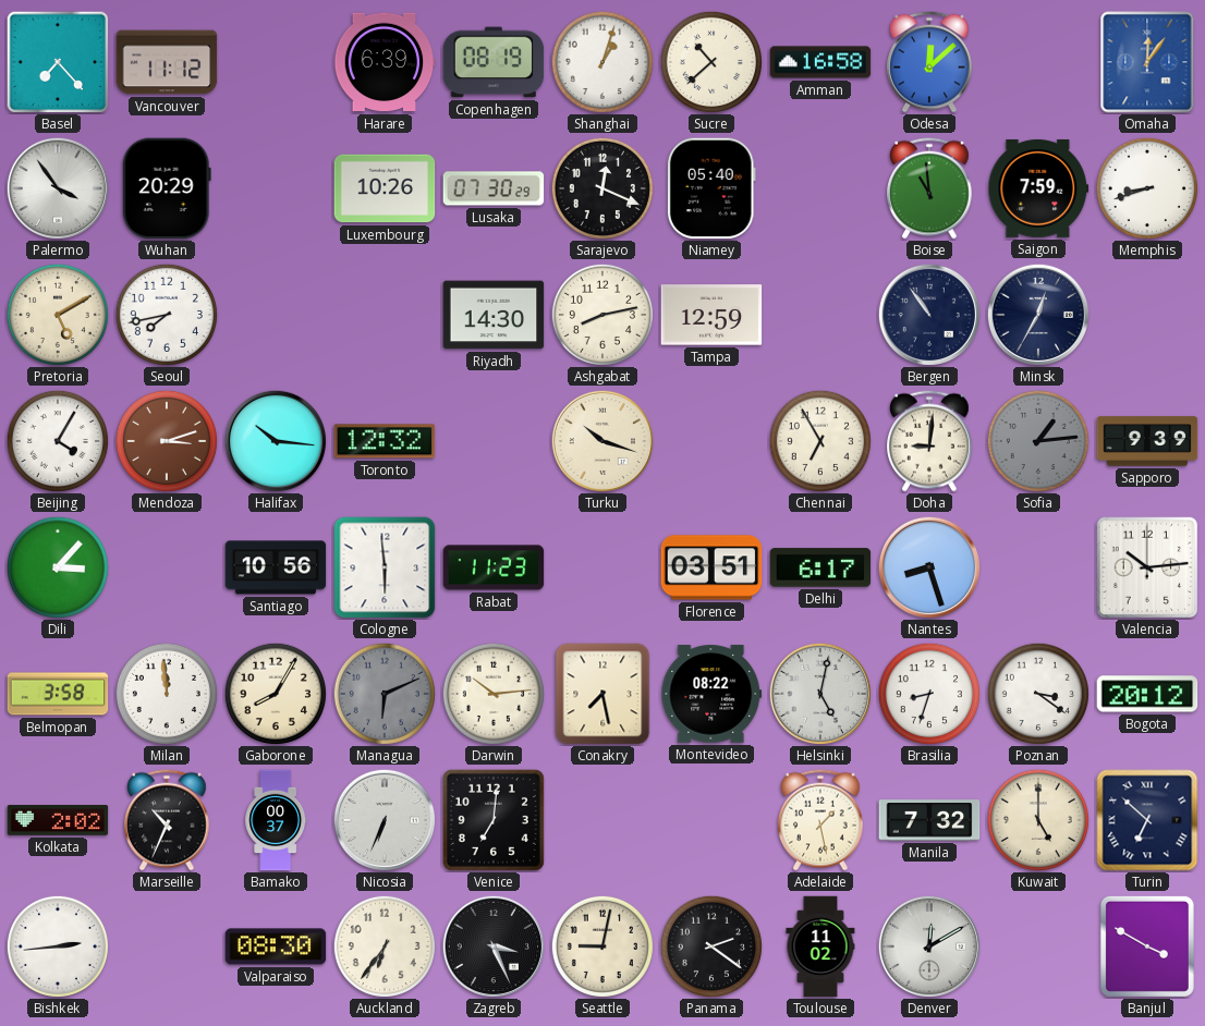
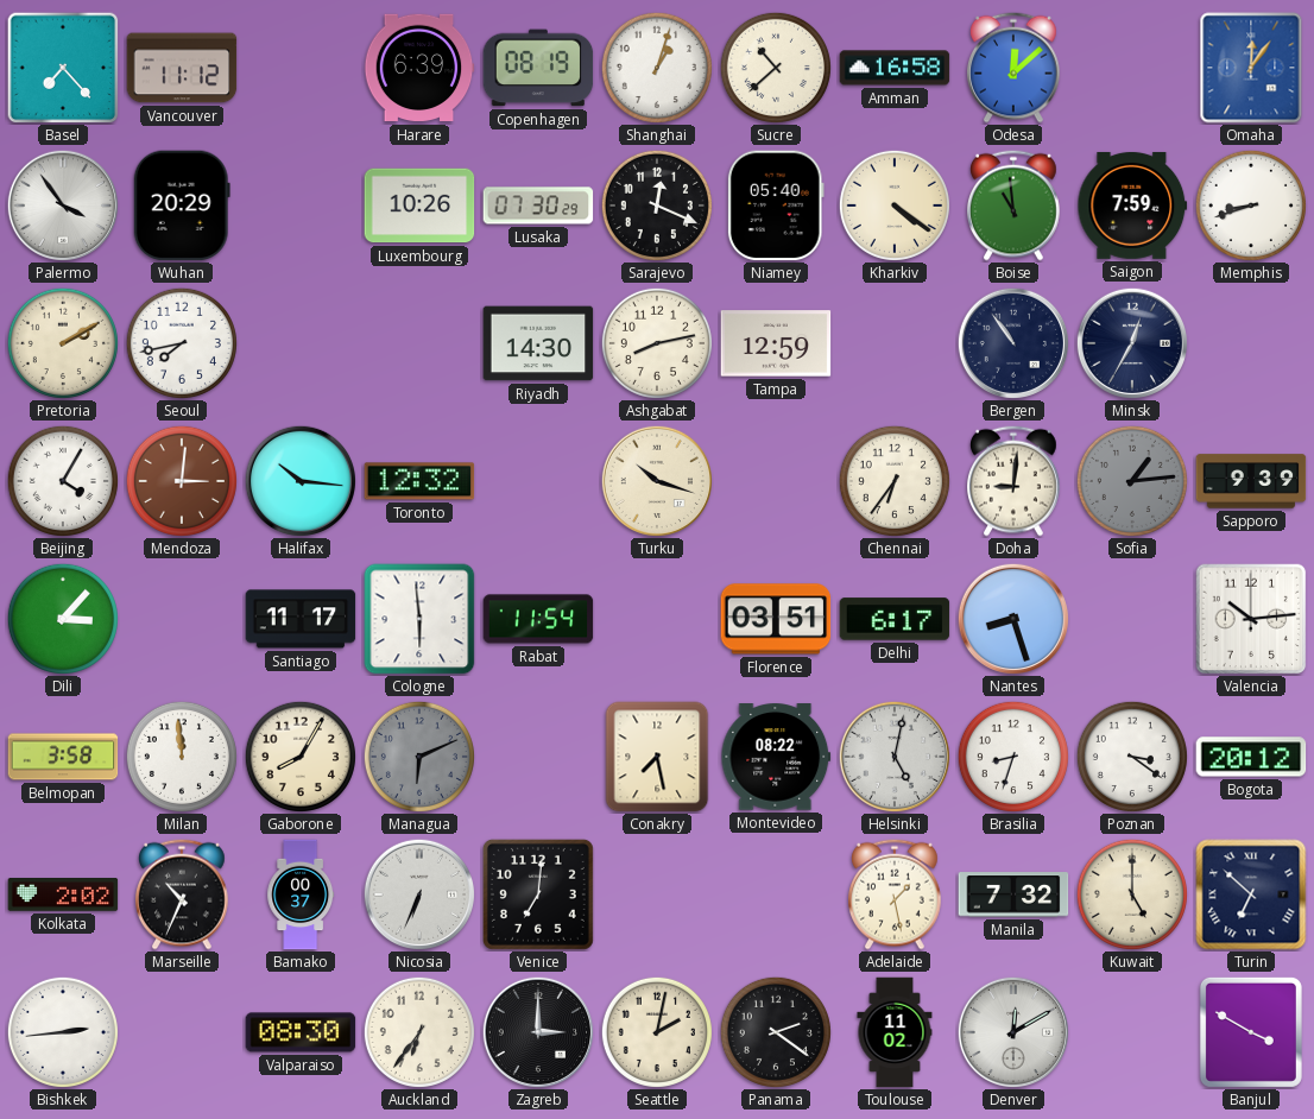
Kharkiv: none -> 4:21 (895, 206)
Pretoria: 5:10 -> 2:10 (63, 343)
Mendoza: 3:12 -> 3:01 (182, 481)
Chennai: 6:55 -> 6:36 (895, 481)
Santiago: 10:56 -> 11:17 (301, 619)
Rabat: 11:23 -> 11:54 (538, 619)
Darwin: 10:14 -> none (494, 694)
Zagreb: 3:26 -> 3:00 (537, 1031)
Seattle: 9:02 -> 2:02 (657, 1032)
